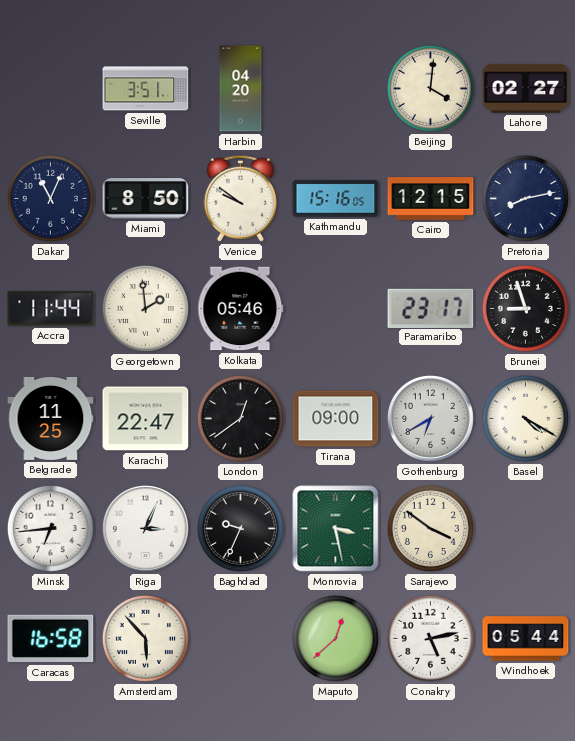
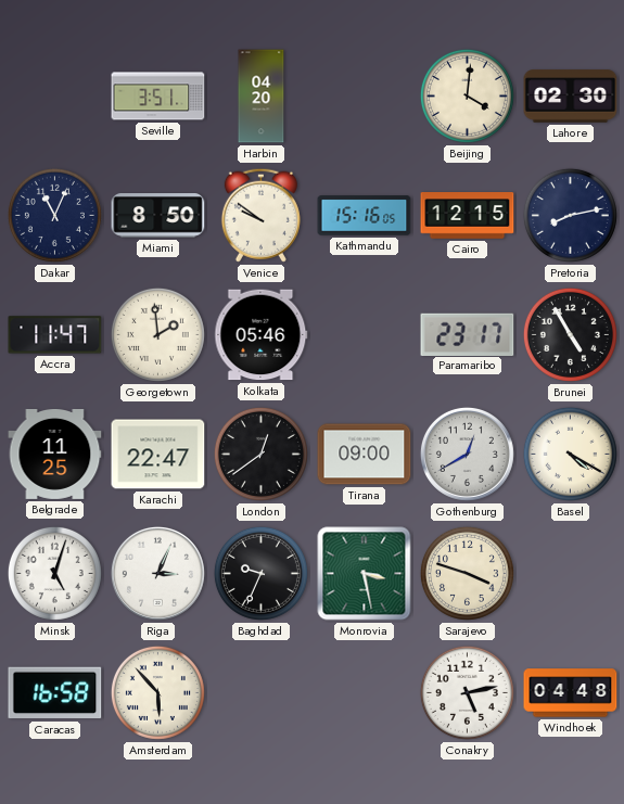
Lahore: 02:27 -> 02:30 (571, 97)
Accra: 11:44 -> 11:47 (55, 335)
Brunei: 8:57 -> 4:55 (570, 334)
Gothenburg: 6:40 -> 12:40 (467, 454)
Minsk: 6:44 -> 5:03 (54, 573)
Sarajevo: 3:51 -> 3:48 (467, 573)
Maputo: 12:38 -> none (335, 638)
Windhoek: 05:44 -> 04:48 (571, 693)
